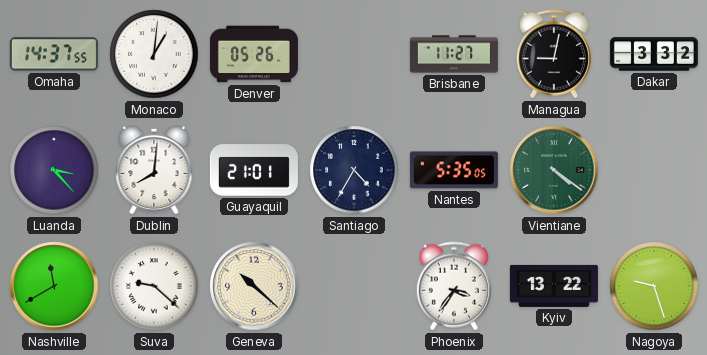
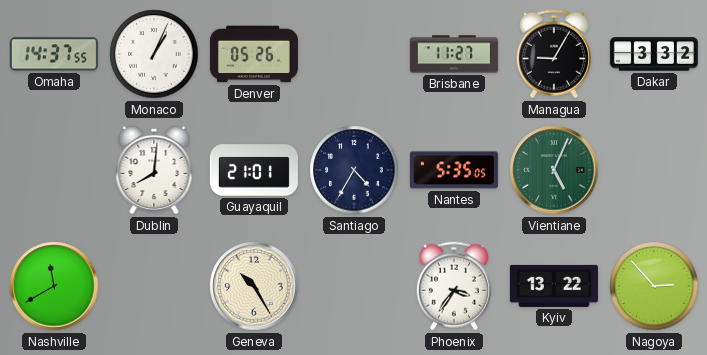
Monaco: 1:01 -> 1:04 (154, 54)
Managua: 9:02 -> 9:05 (554, 54)
Luanda: 3:23 -> none (54, 170)
Vientiane: 4:21 -> 5:04 (554, 170)
Suva: 9:22 -> none (154, 286)
Geneva: 10:22 -> 10:25 (254, 286)
Nagoya: 9:27 -> 2:53 (654, 286)
